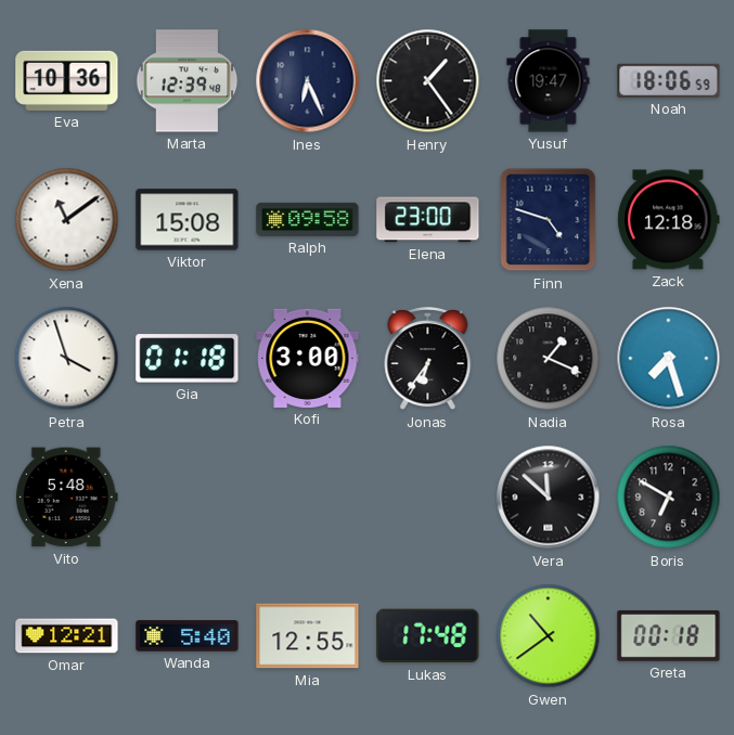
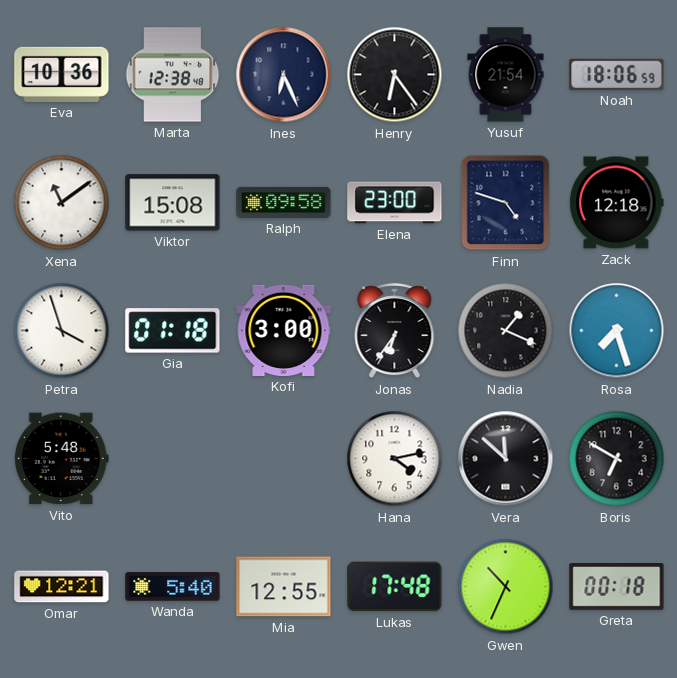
Marta: 12:39 -> 12:38 (173, 75)
Henry: 1:24 -> 6:24 (395, 75)
Yusuf: 19:47 -> 21:54 (506, 75)
Hana: none -> 4:13 (395, 459)
Gwen: 10:39 -> 10:34 (506, 587)
